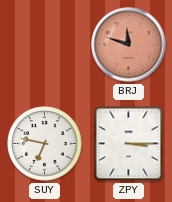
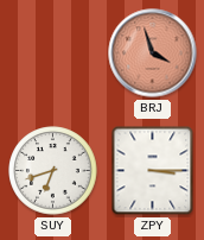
BRJ: 11:48 -> 3:57 (153, 53)
SUY: 6:47 -> 6:42 (53, 171)
